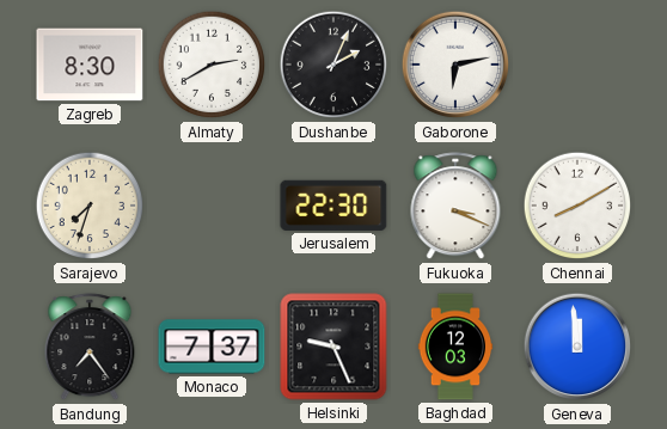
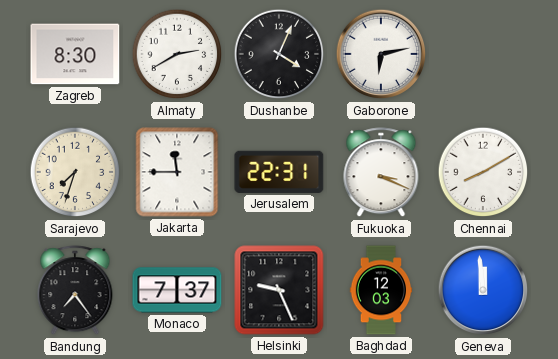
Dushanbe: 2:04 -> 4:04 (279, 54)
Jakarta: none -> 11:45 (177, 172)
Jerusalem: 22:30 -> 22:31 (279, 172)
